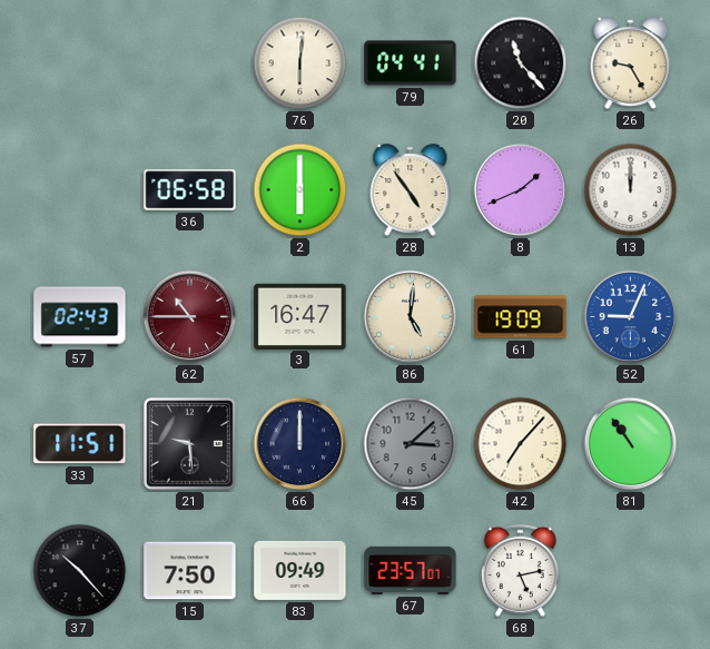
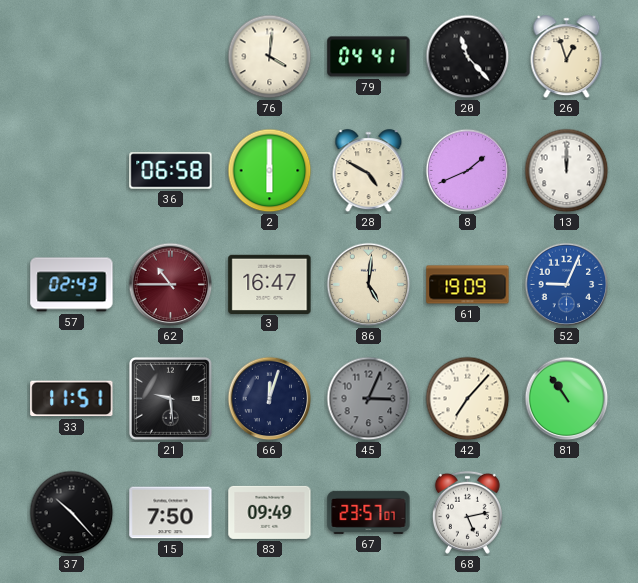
76: 6:01 -> 4:01 (270, 57)
26: 9:25 -> 12:57 (567, 57)
28: 4:54 -> 4:50 (369, 171)
66: 12:00 -> 12:03 (270, 399)
45: 3:08 -> 3:04 (369, 399)
